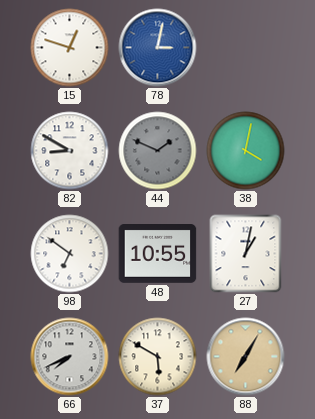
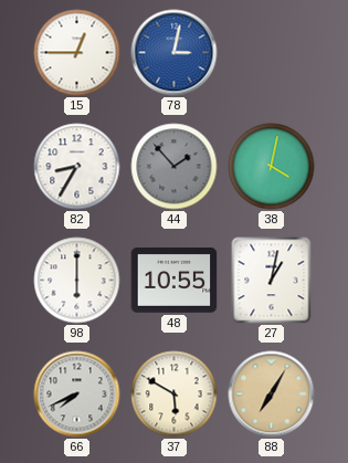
15: 12:48 -> 12:45 (77, 53)
82: 8:50 -> 8:35 (77, 167)
44: 1:49 -> 1:53 (175, 167)
98: 6:51 -> 6:00 (77, 281)
